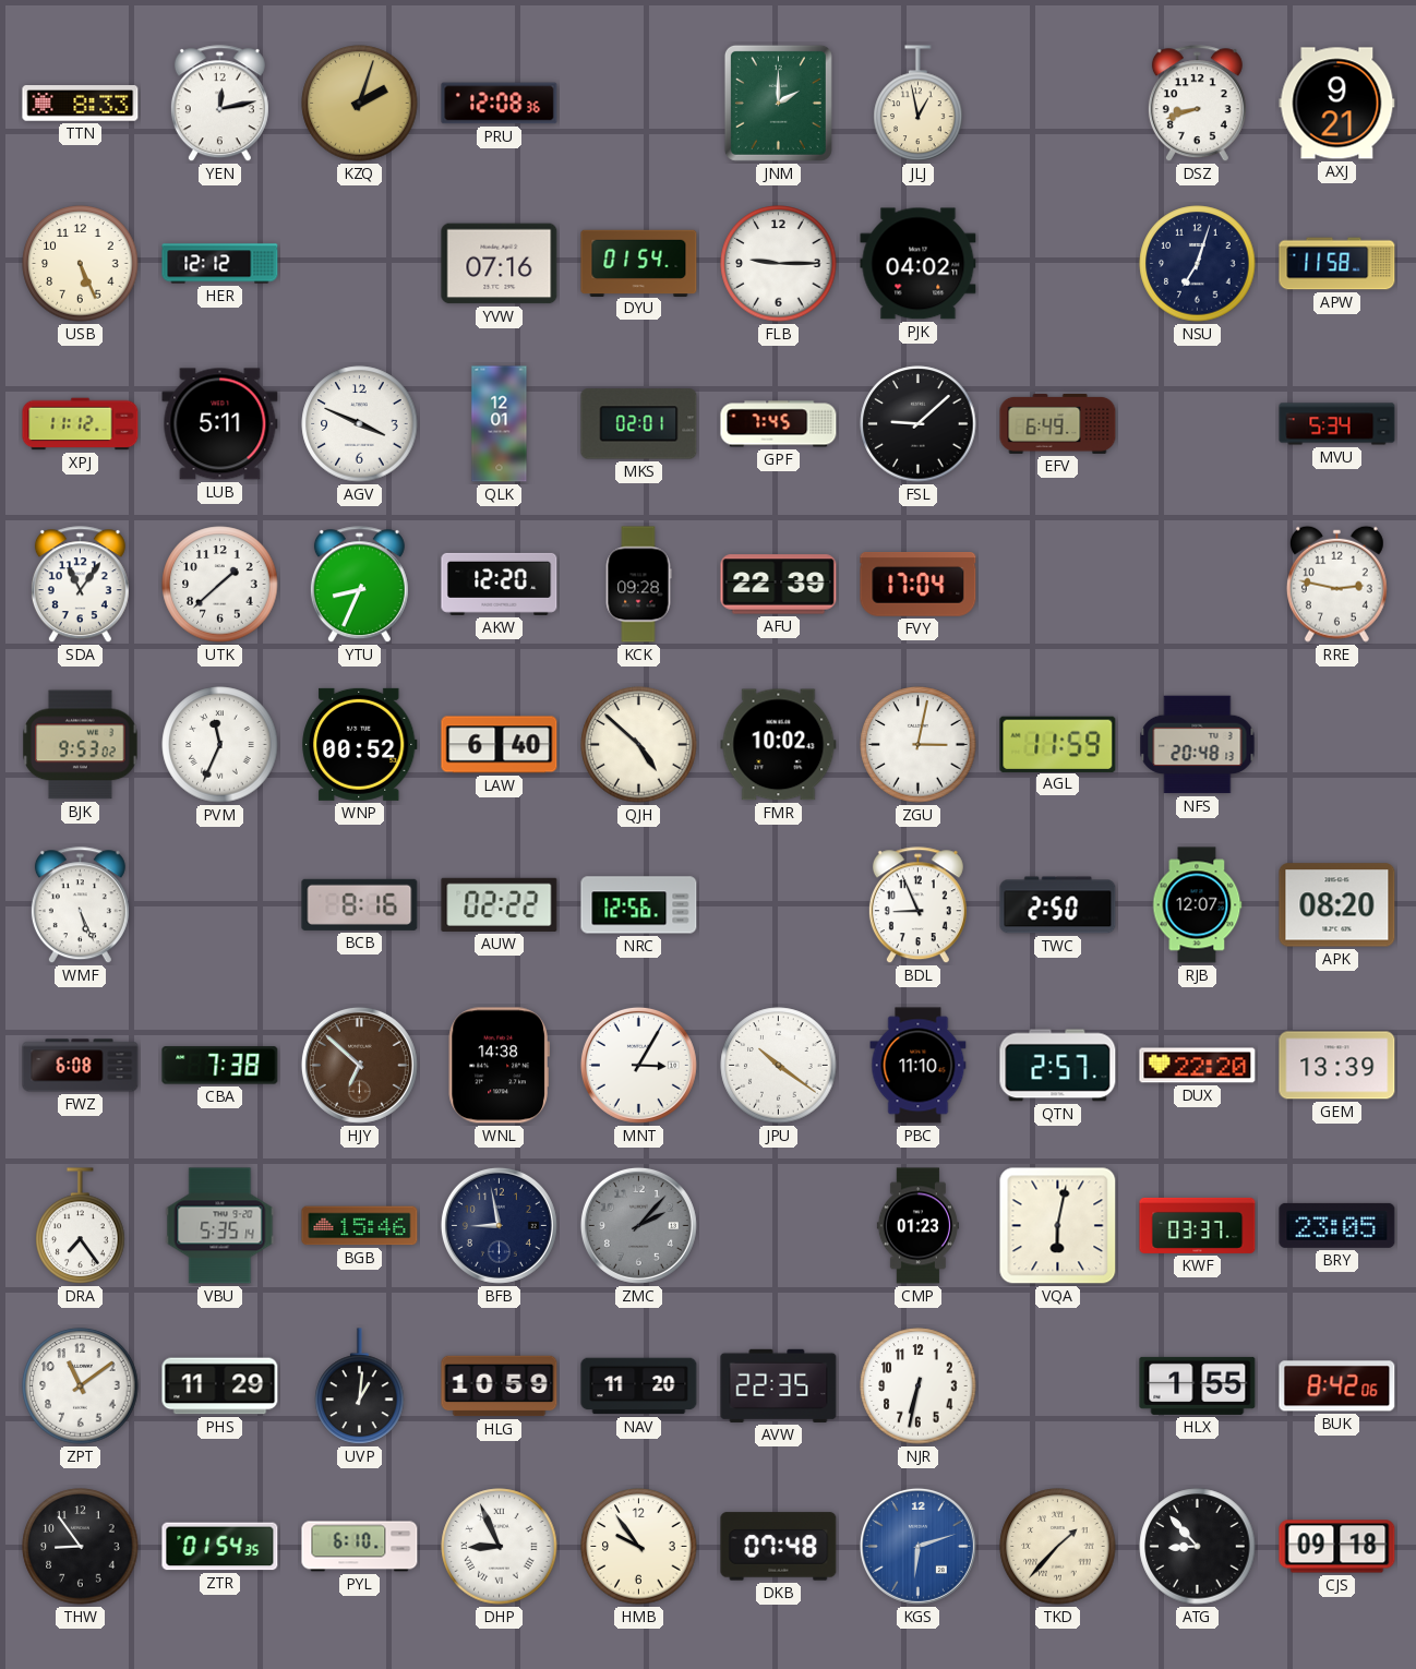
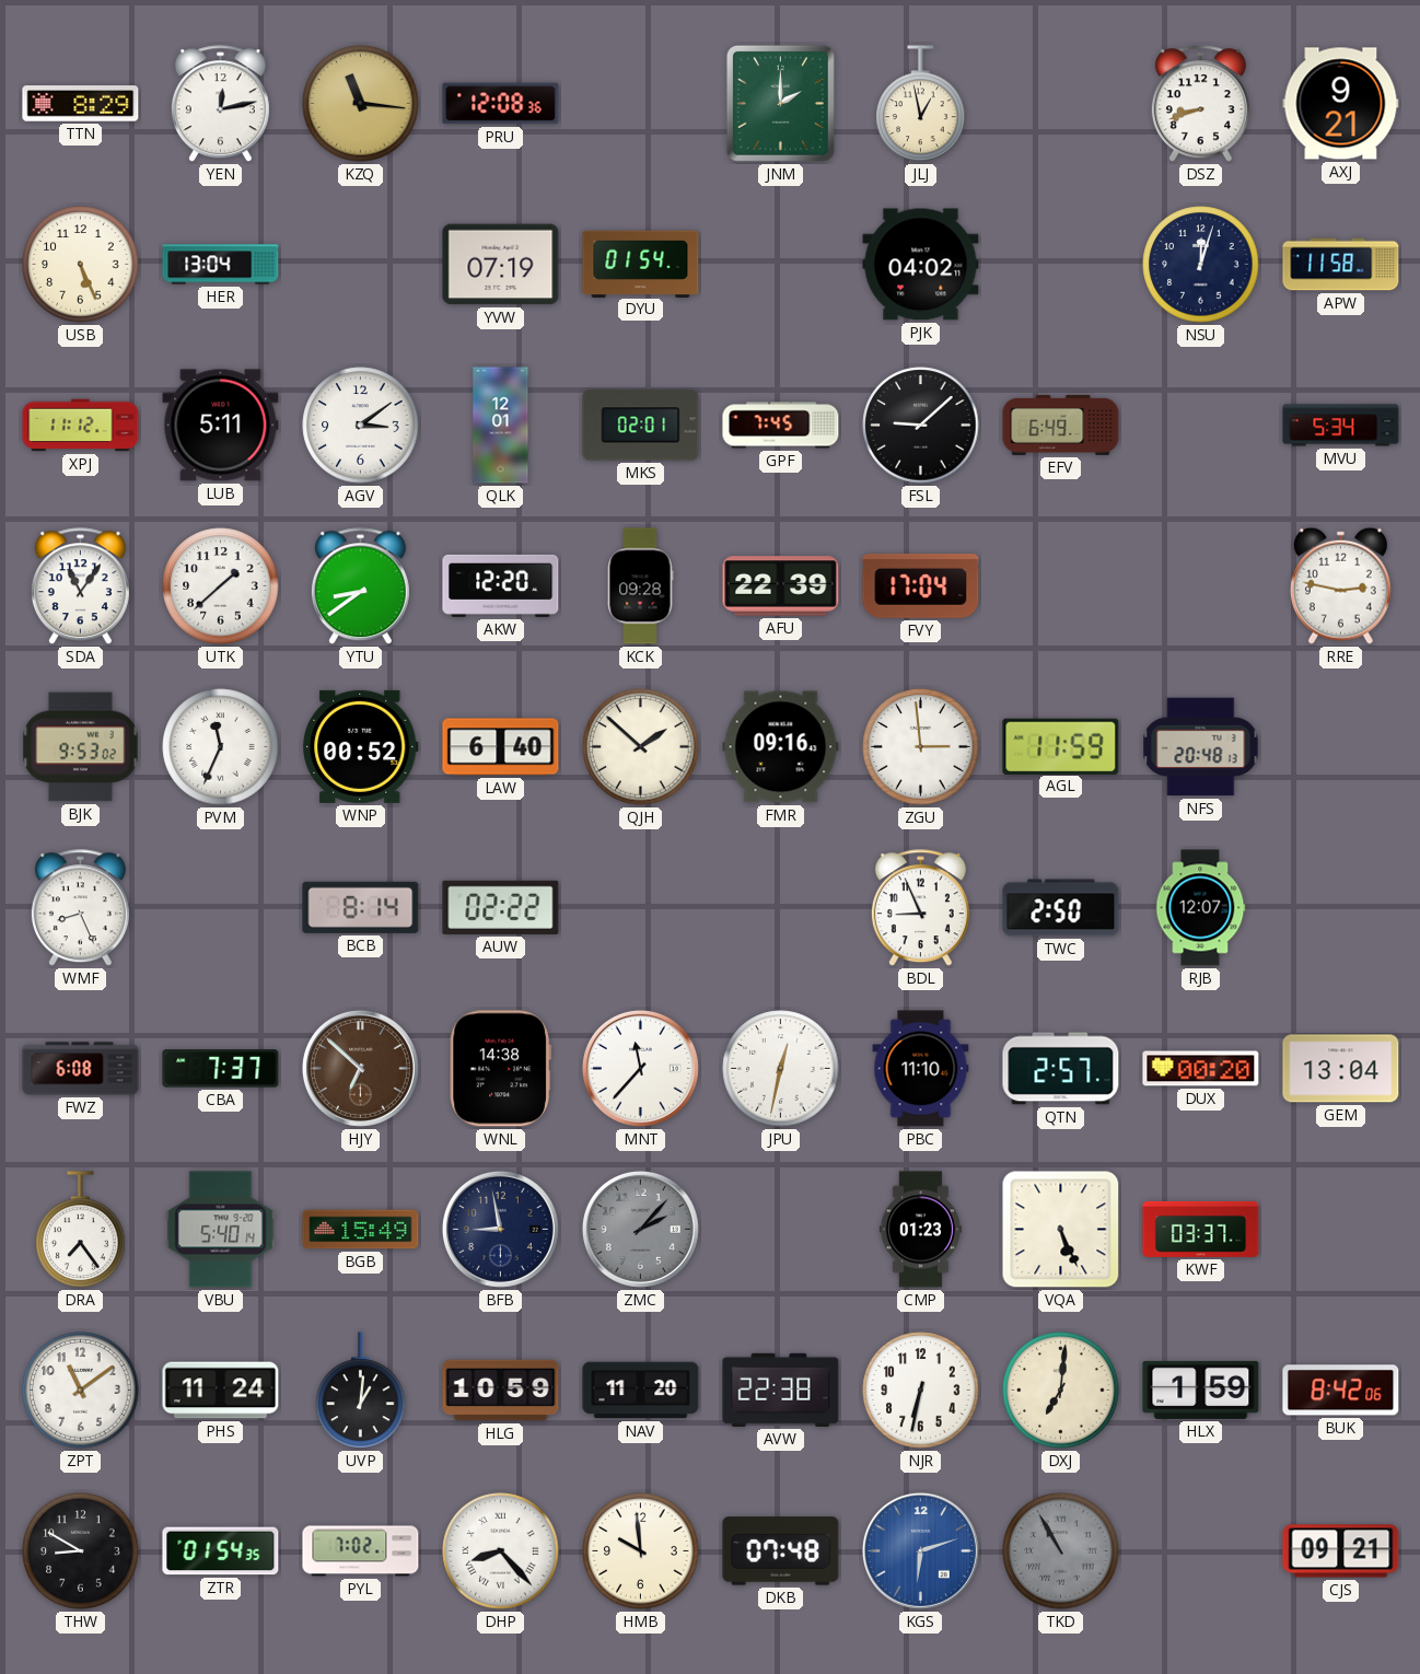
TTN: 8:33 -> 8:29 (81, 104)
KZQ: 2:03 -> 11:16 (361, 104)
HER: 12:12 -> 13:04 (221, 265)
YVW: 07:16 -> 07:19 (501, 265)
FLB: 9:15 -> none (779, 264)
NSU: 7:03 -> 12:03 (1201, 265)
AGV: 3:49 -> 3:09 (361, 426)
YTU: 8:34 -> 8:39 (360, 586)
QJH: 4:52 -> 1:52 (641, 747)
FMR: 10:02 -> 09:16 (781, 747)
ZGU: 3:02 -> 2:59 (921, 747)
WMF: 5:26 -> 8:26 (80, 908)
BCB: 8:16 -> 8:14 (361, 907)
NRC: 12:56 -> none (639, 905)
APK: 08:20 -> none (1337, 905)
CBA: 7:38 -> 7:37 (221, 1069)
MNT: 3:05 -> 11:37 (640, 1068)
JPU: 10:21 -> 12:32 (781, 1069)
DUX: 22:20 -> 00:20 (1201, 1069)
GEM: 13:39 -> 13:04 (1341, 1069)
VBU: 5:35 -> 5:40 (221, 1230)
BGB: 15:46 -> 15:49 (361, 1230)
VQA: 6:02 -> 5:26 (1061, 1230)
BRY: 23:05 -> none (1337, 1225)
PHS: 11:29 -> 11:24 (221, 1391)
AVW: 22:35 -> 22:38 (781, 1390)
DXJ: none -> 7:01 (1061, 1391)
HLX: 1:55 -> 1:59 (1201, 1390)
THW: 8:54 -> 8:50 (81, 1551)
PYL: 6:10 -> 7:02 (361, 1551)
DHP: 8:56 -> 8:23 (501, 1551)
HMB: 9:54 -> 9:59 (641, 1551)
TKD: 1:37 -> 10:55 (1061, 1551)
TKD dial: cream -> grey (1061, 1551)
ATG: 8:53 -> none (1198, 1547)
CJS: 09:18 -> 09:21 (1341, 1551)
